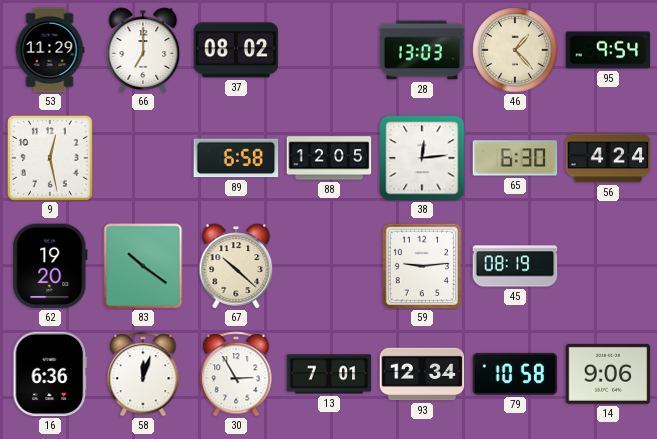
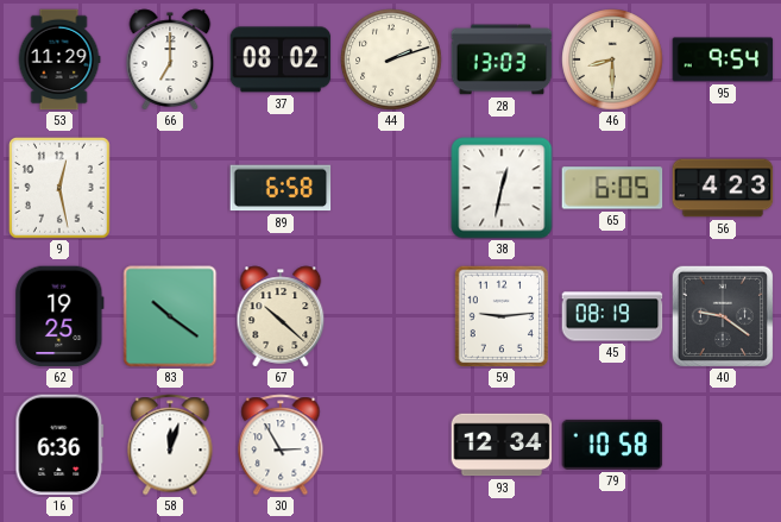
44: none -> 2:12 (391, 59)
46: 1:23 -> 8:30 (612, 59)
88: 12:05 -> none (329, 158)
38: 12:14 -> 12:32 (502, 188)
65: 6:30 -> 6:05 (612, 188)
56: 4:24 -> 4:23 (723, 188)
62: 19:20 -> 19:25 (59, 316)
40: none -> 9:21 (722, 315)
13: 7:01 -> none (329, 374)
14: 9:06 -> none (608, 374)
